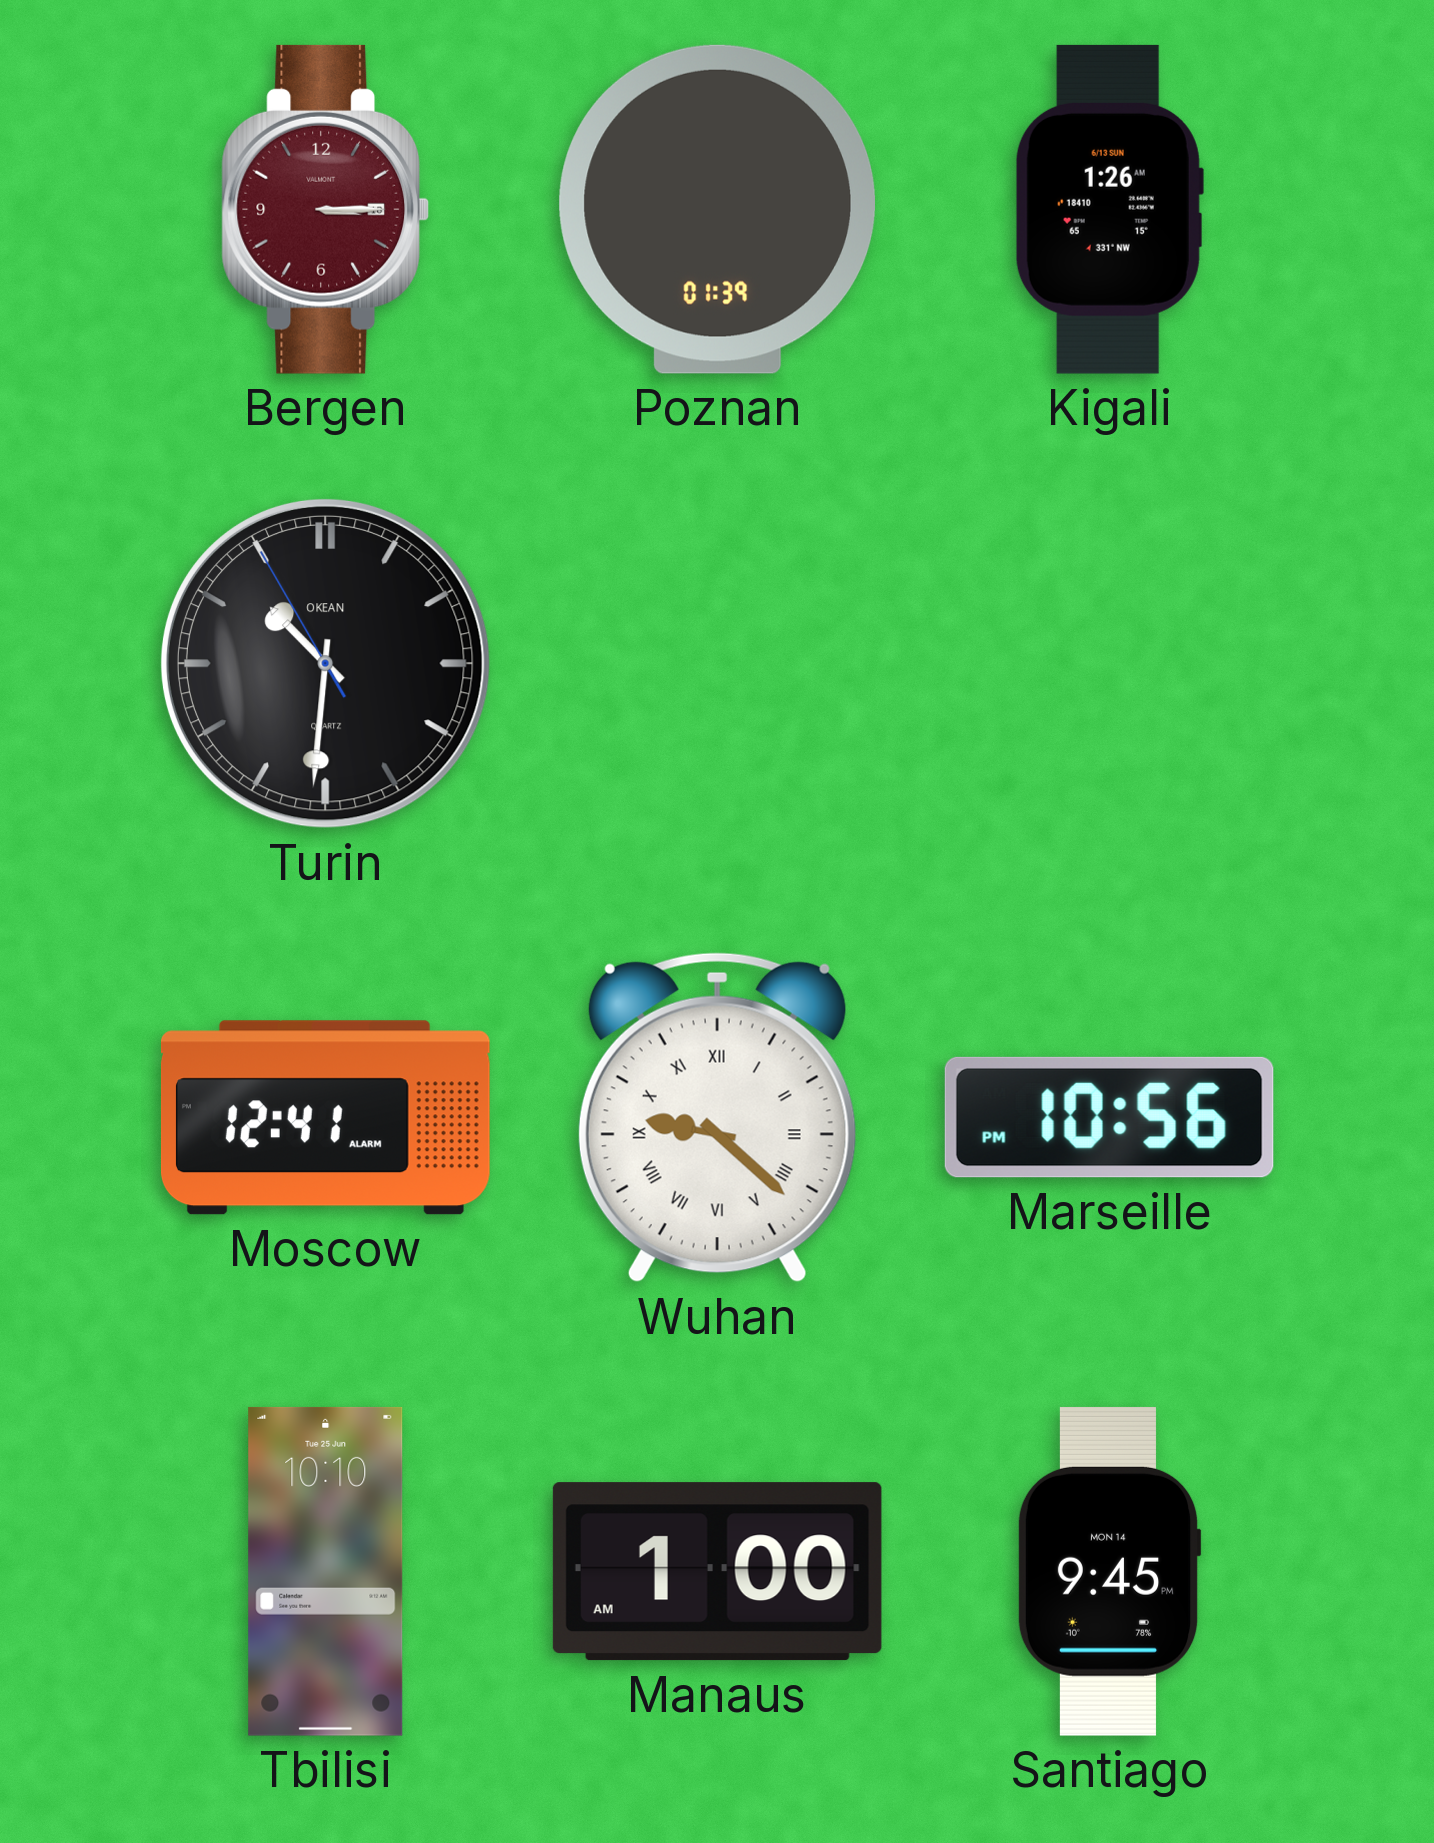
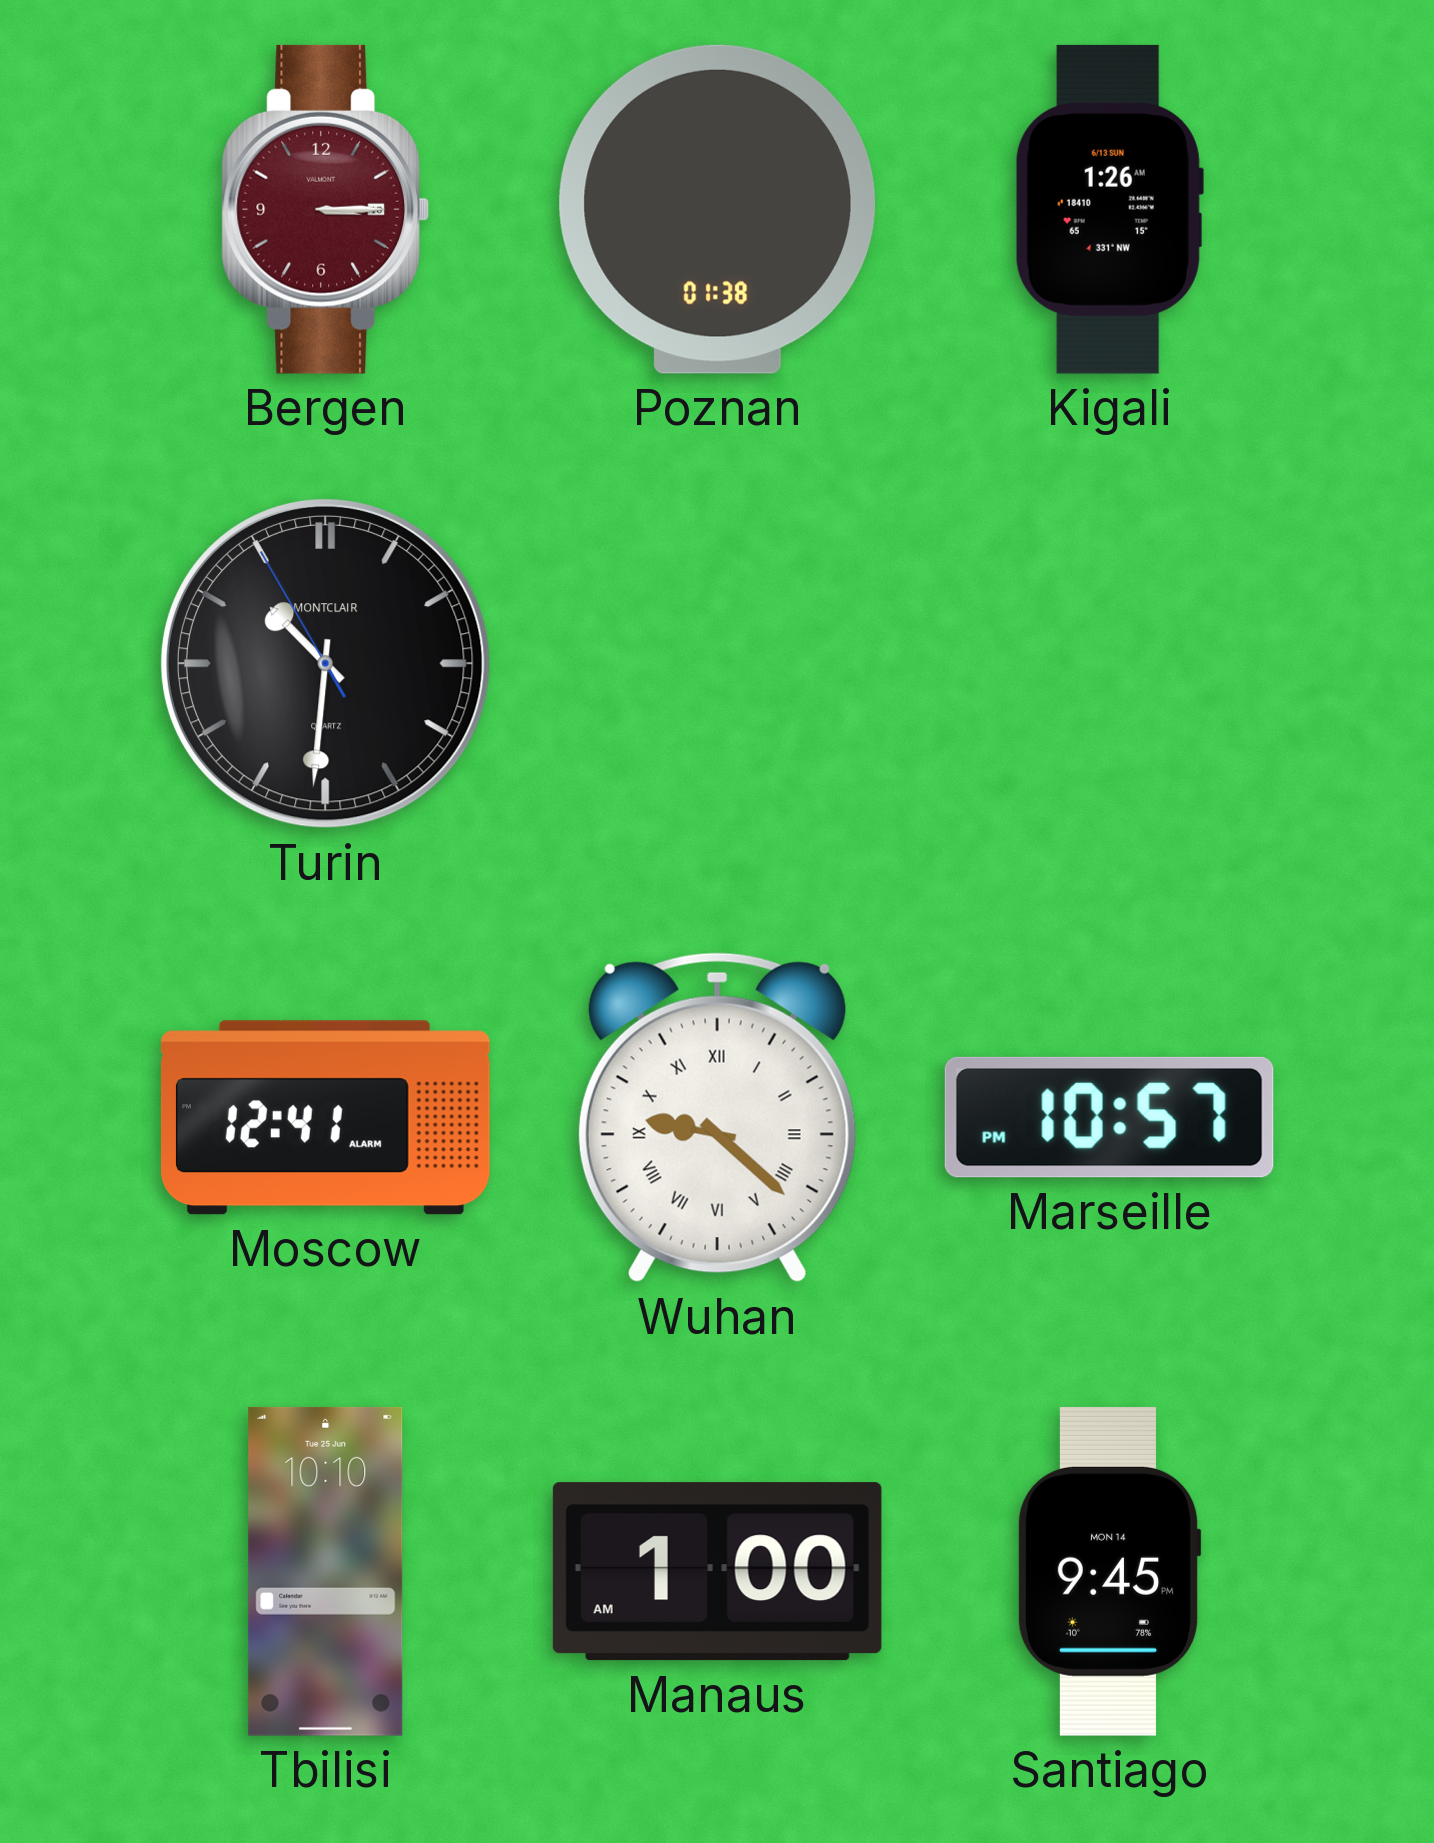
Poznan: 01:39 -> 01:38 (717, 209)
Turin brand: OKEAN -> MONTCLAIR (325, 663)
Marseille: 10:56 -> 10:57 (1109, 1117)
